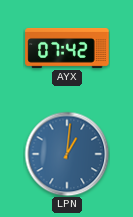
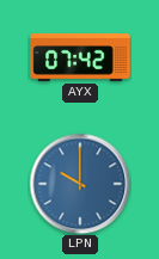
LPN: 1:01 -> 10:00 (80, 184)
